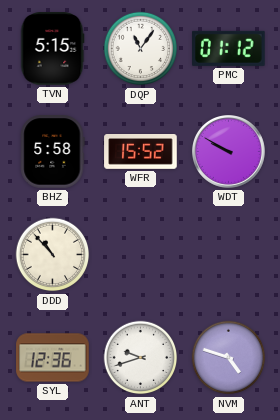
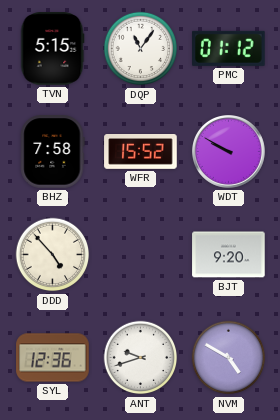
BHZ: 5:58 -> 7:58 (53, 152)
DDD: 10:53 -> 4:53 (53, 255)
BJT: none -> 9:20 (229, 255)
NVM: 4:48 -> 4:50 (229, 358)
